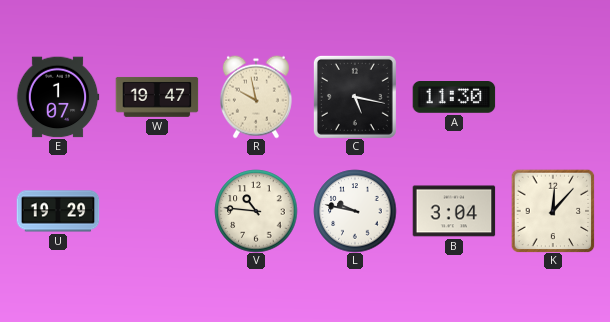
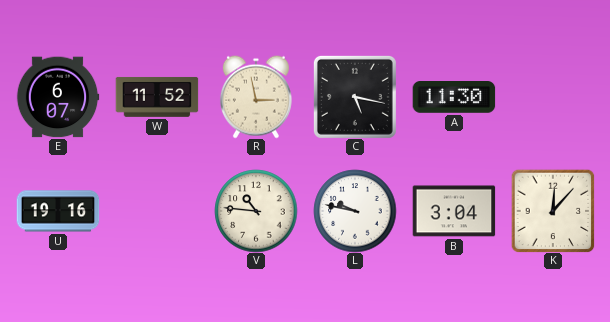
E: 1:07 -> 6:07 (58, 97)
W: 19:47 -> 11:52 (157, 97)
R: 9:58 -> 2:58 (256, 97)
U: 19:29 -> 19:16 (58, 211)
